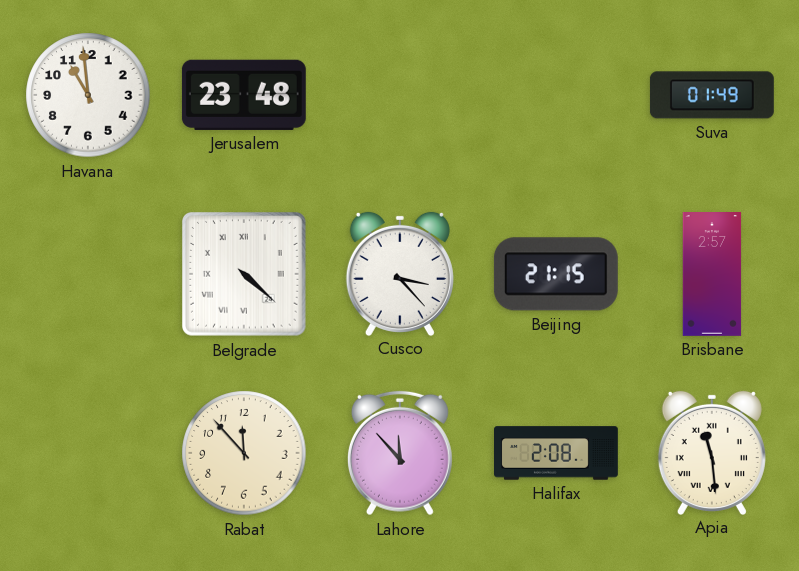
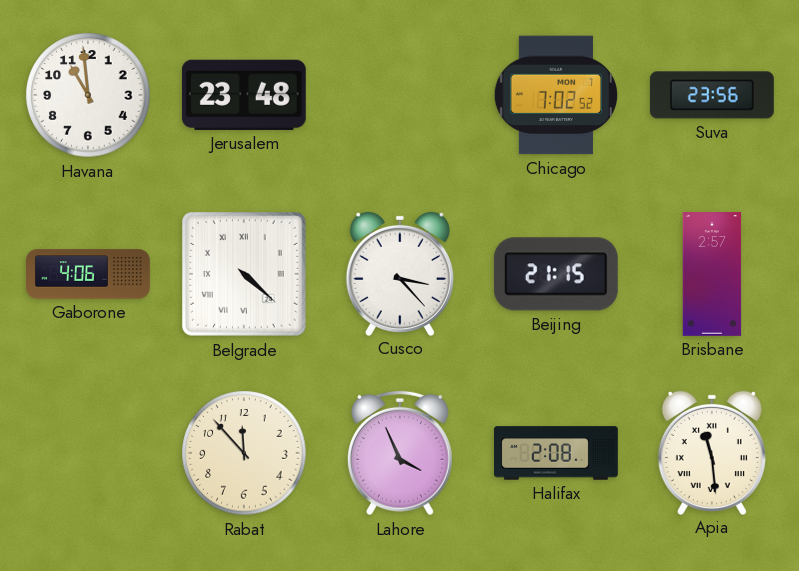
Chicago: none -> 7:02 (556, 95)
Suva: 01:49 -> 23:56 (712, 95)
Gaborone: none -> 4:06 (89, 274)
Lahore: 11:53 -> 3:56 (400, 453)
